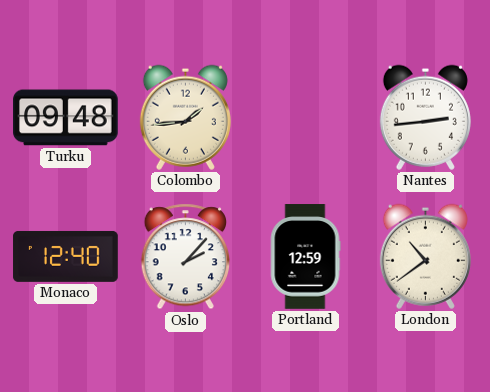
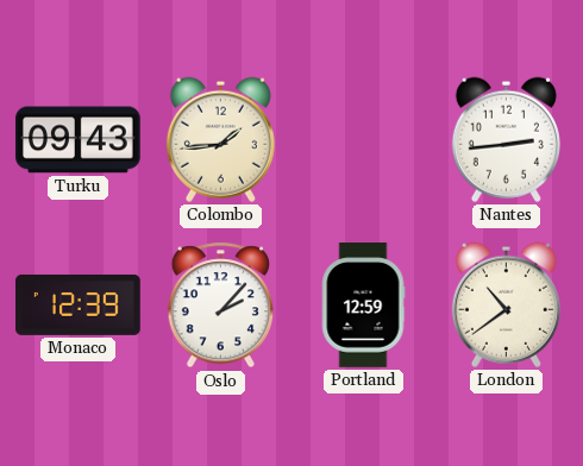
Turku: 09:48 -> 09:43 (79, 140)
Monaco: 12:40 -> 12:39 (79, 304)
